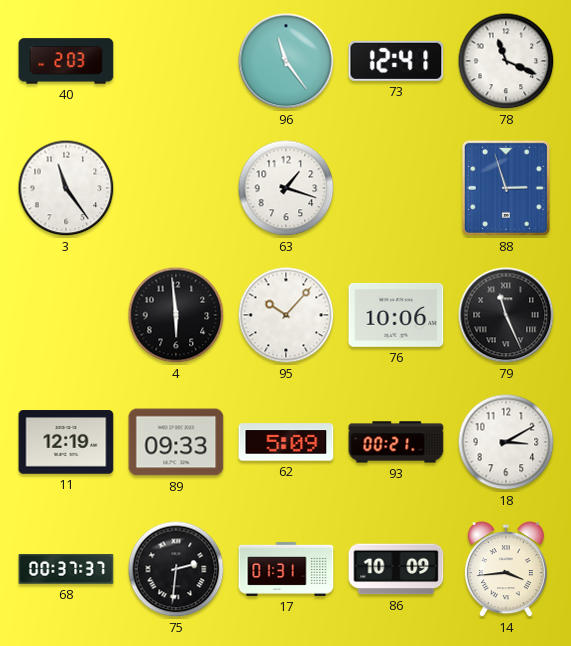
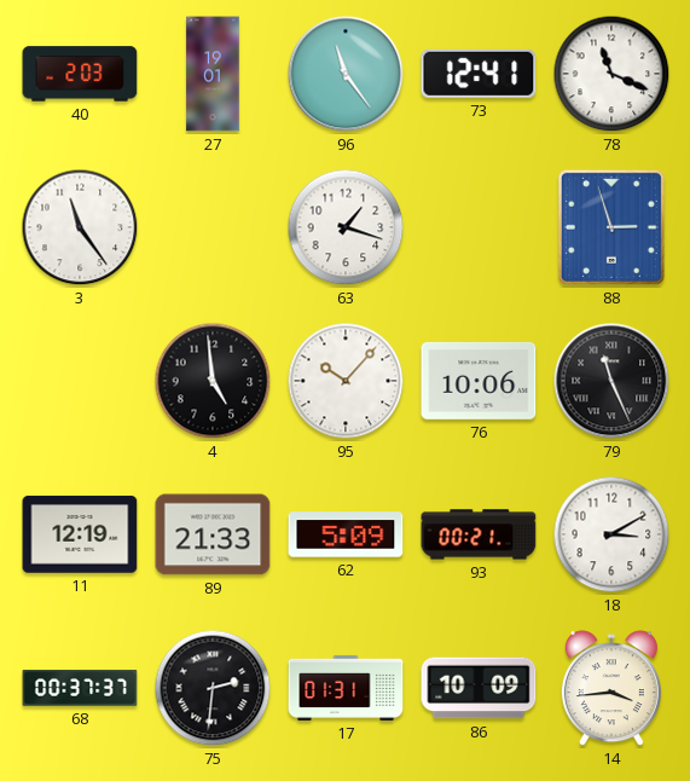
27: none -> 19:01 (213, 74)
4: 5:59 -> 4:59 (213, 381)
89: 09:33 -> 21:33 (213, 534)
